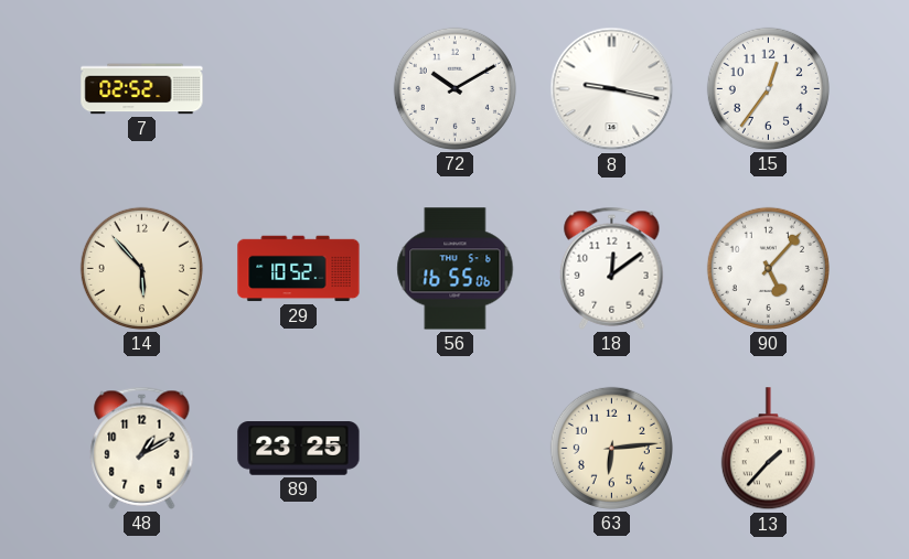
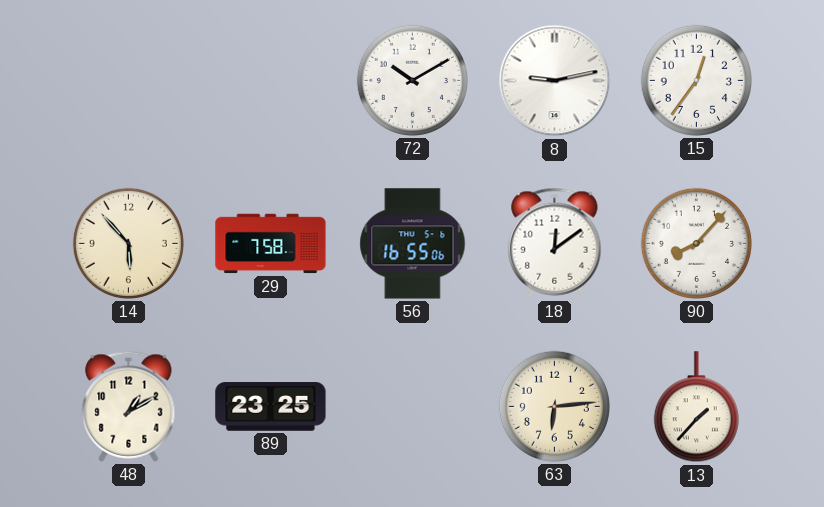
7: 02:52 -> none (142, 89)
8: 9:17 -> 9:13 (555, 81)
29: 10:52 -> 7:58 (271, 244)
90: 5:07 -> 8:07 (696, 243)
